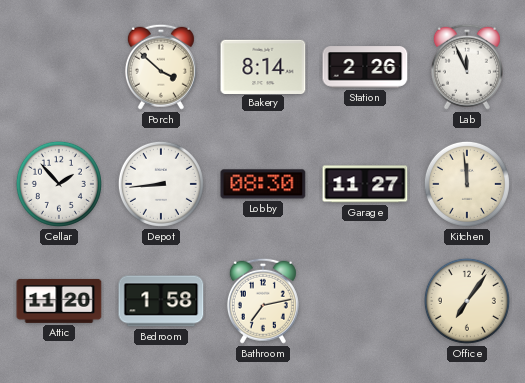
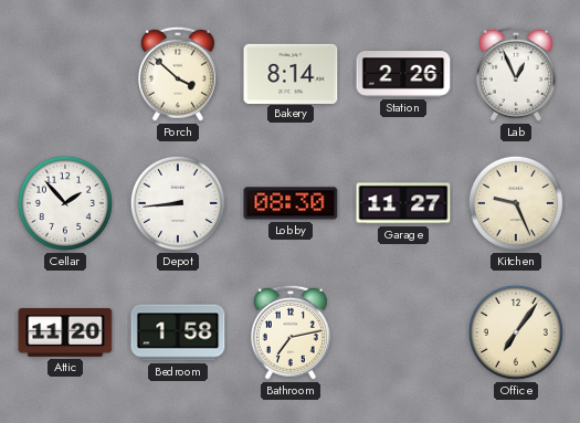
Lab: 11:56 -> 12:56 (516, 74)
Kitchen: 11:59 -> 9:26 (516, 203)
